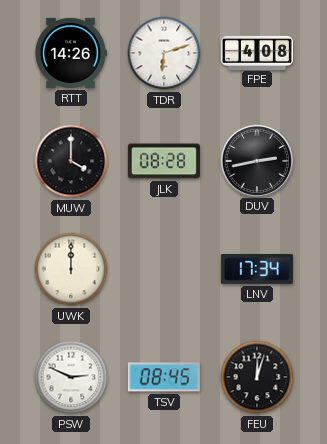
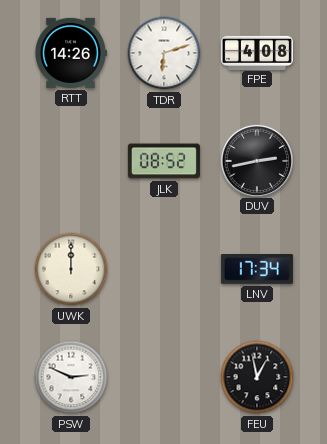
MUW: 4:00 -> none (71, 161)
JLK: 08:28 -> 08:52 (164, 161)
TSV: 08:45 -> none (164, 377)
FEU: 12:03 -> 12:58 (257, 377)
